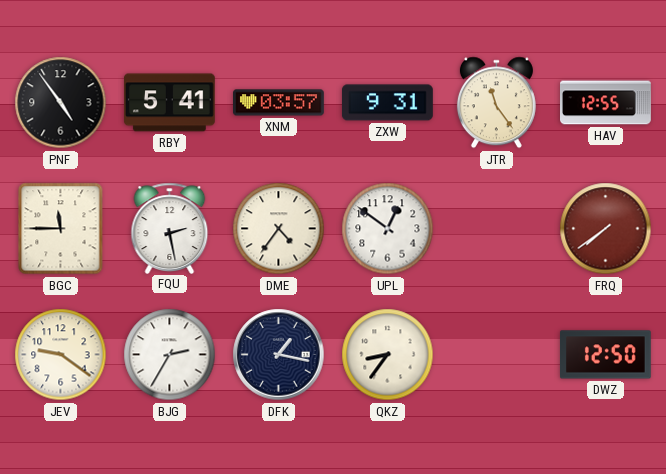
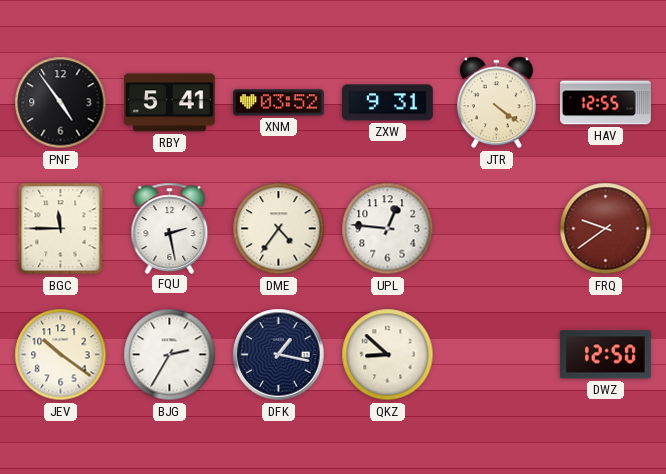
XNM: 03:57 -> 03:52 (279, 103)
JTR: 11:24 -> 4:21 (496, 103)
UPL: 12:51 -> 12:46 (388, 229)
FRQ: 7:39 -> 9:39 (606, 229)
JEV: 9:21 -> 10:21 (61, 355)
QKZ: 8:36 -> 8:52 (388, 355)
